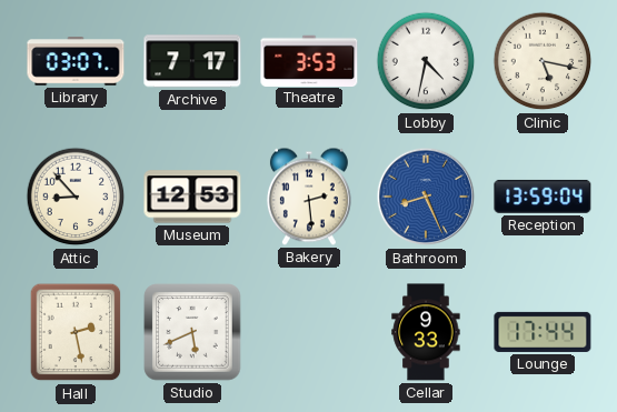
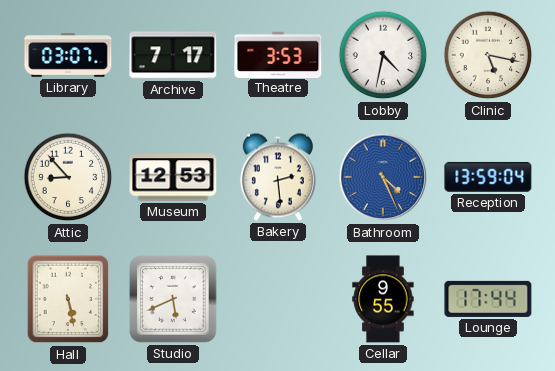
Bathroom: 8:26 -> 4:26 (383, 177)
Hall: 2:28 -> 5:28 (68, 299)
Cellar: 9:33 -> 9:55 (383, 299)
